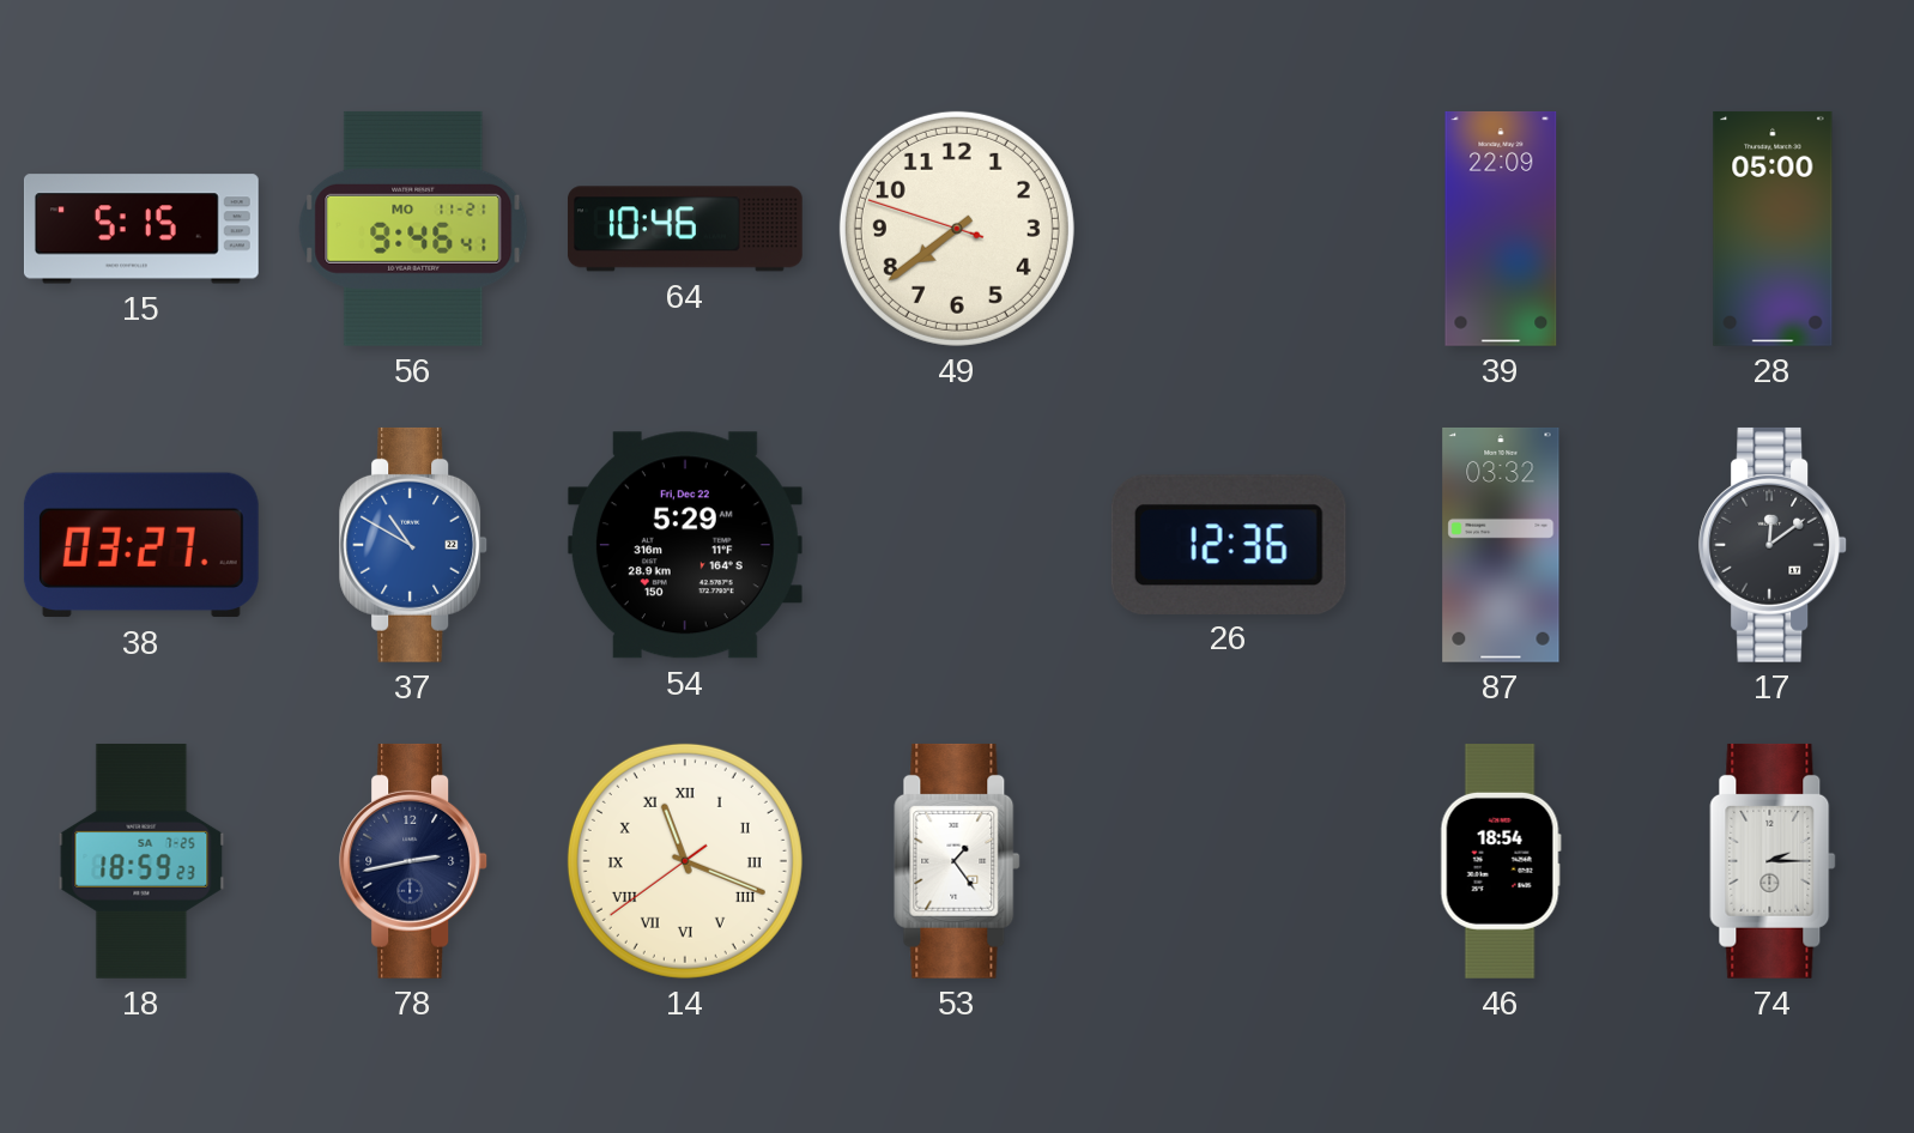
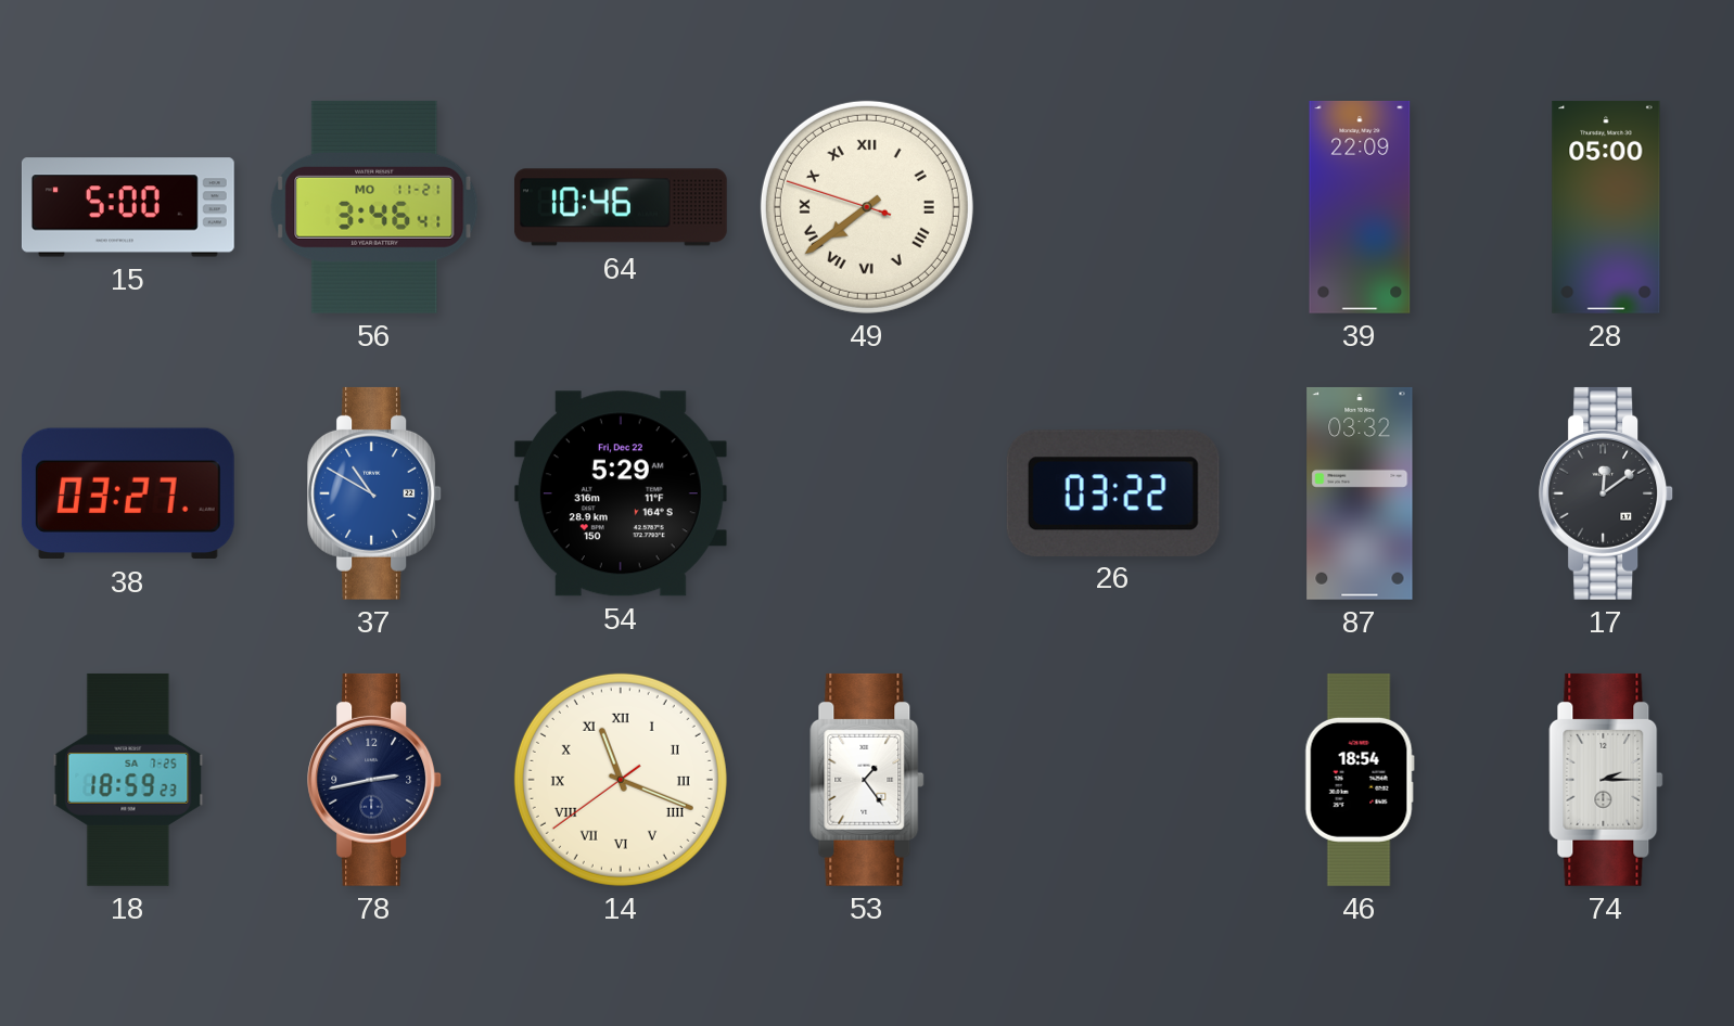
15: 5:15 -> 5:00 (128, 207)
56: 9:46 -> 3:46 (374, 207)
49 numerals: Arabic -> Roman (867, 207)
26: 12:36 -> 03:22 (1113, 492)
